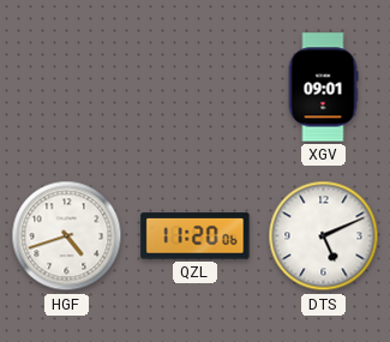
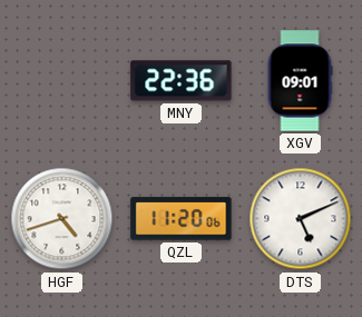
MNY: none -> 22:36 (182, 81)
